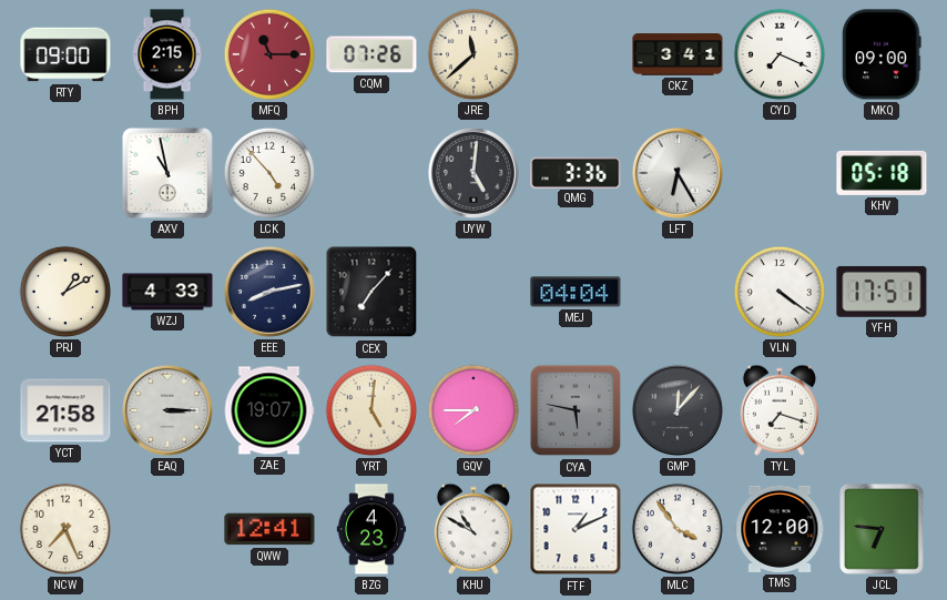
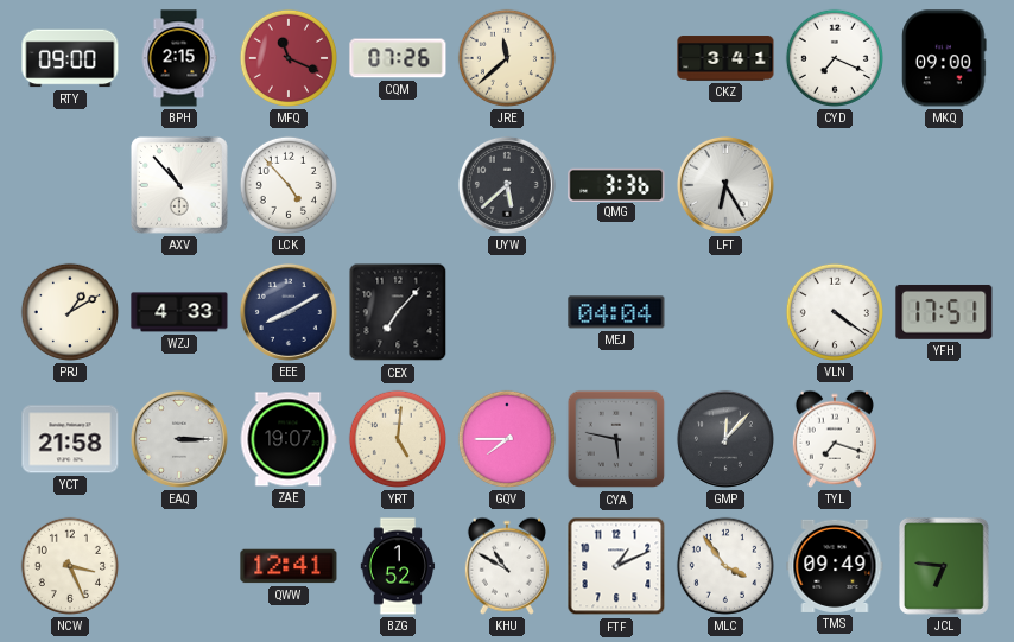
MFQ: 11:15 -> 11:19 (289, 58)
AXV: 10:58 -> 10:53 (179, 185)
UYW: 5:01 -> 5:38 (507, 185)
KHV: 05:18 -> none (882, 173)
EEE: 8:13 -> 8:10 (289, 312)
NCW: 7:26 -> 3:26 (70, 566)
BZG: 4:23 -> 1:52 (398, 566)
TMS: 12:00 -> 09:49 (835, 566)
